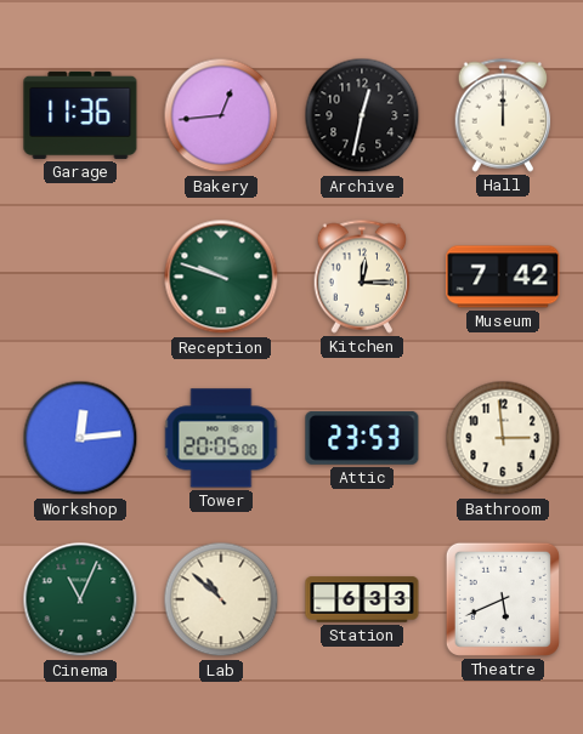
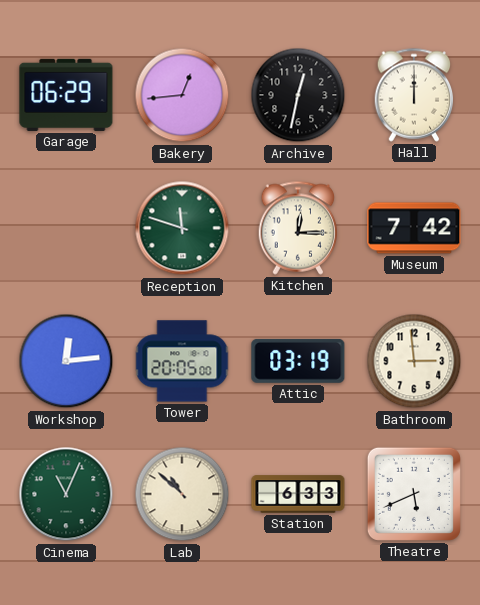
Garage: 11:36 -> 06:29 (66, 95)
Reception: 9:48 -> 11:48 (182, 228)
Attic: 23:53 -> 03:19 (298, 361)
